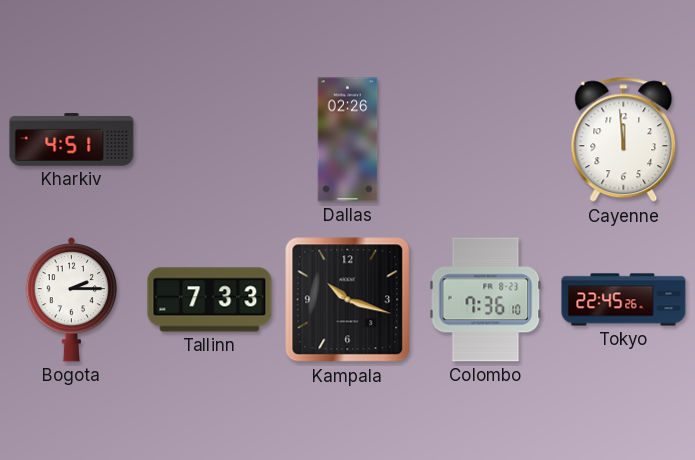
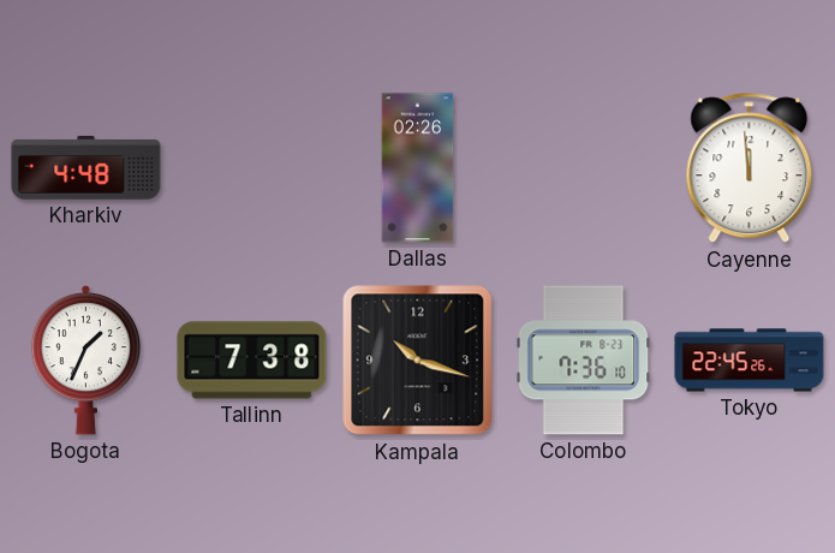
Kharkiv: 4:51 -> 4:48 (87, 168)
Bogota: 2:15 -> 1:34 (87, 359)
Tallinn: 7:33 -> 7:38 (252, 361)
